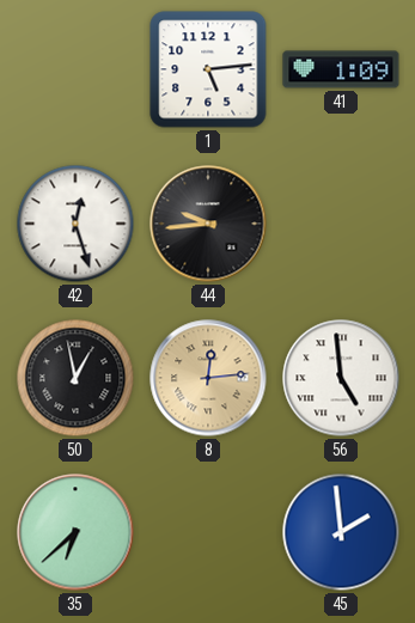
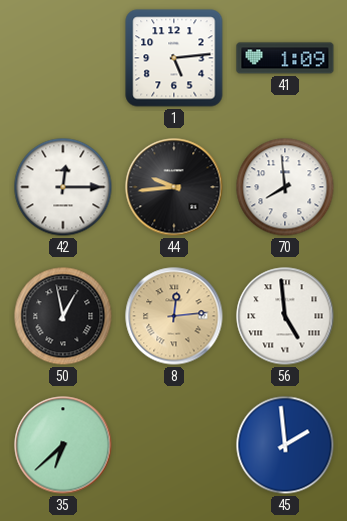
42: 12:27 -> 12:15 (63, 187)
70: none -> 7:59 (285, 187)
